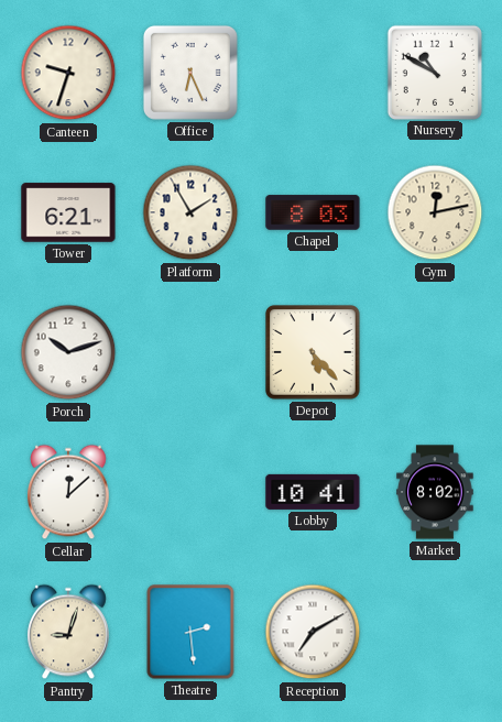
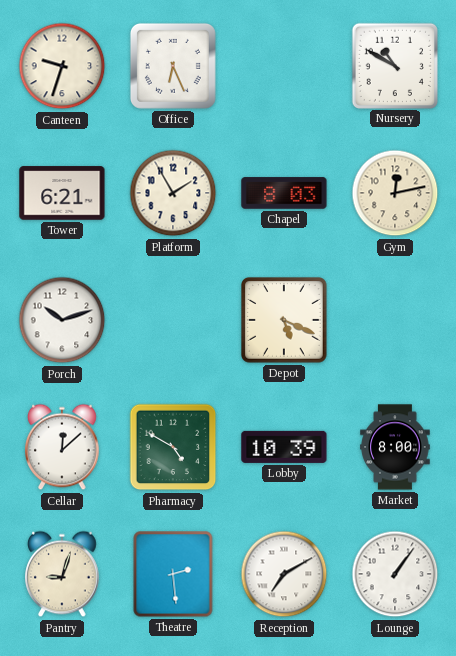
Depot: 5:23 -> 5:19 (284, 320)
Pharmacy: none -> 4:50 (173, 447)
Lobby: 10:41 -> 10:39 (284, 447)
Market: 8:02 -> 8:00 (395, 447)
Lounge: none -> 1:06 (395, 574)
